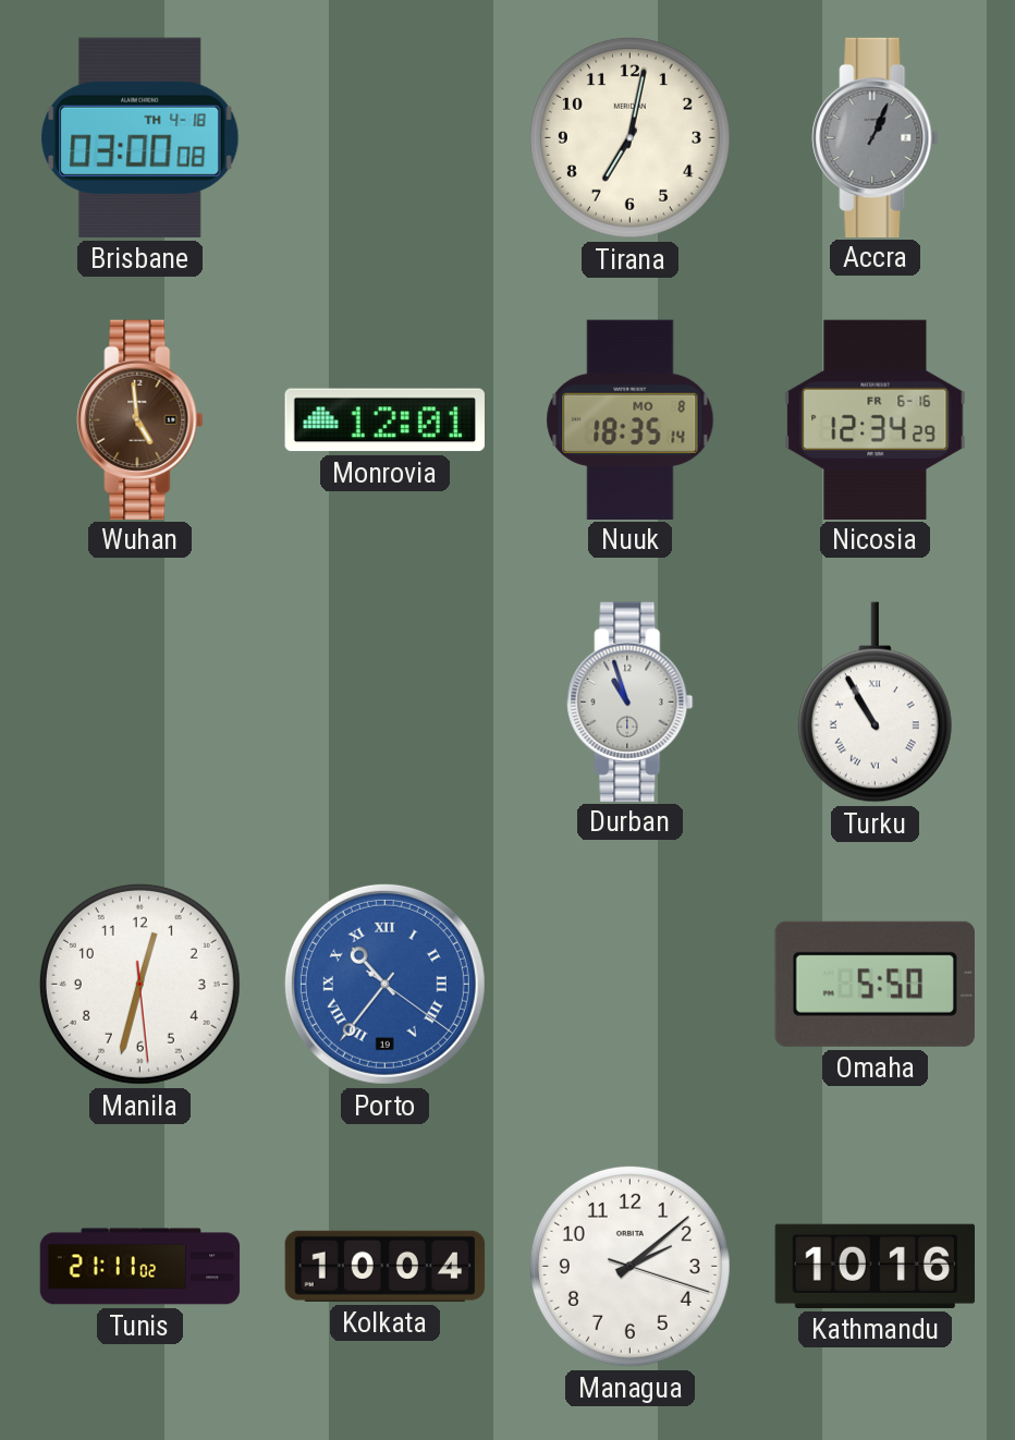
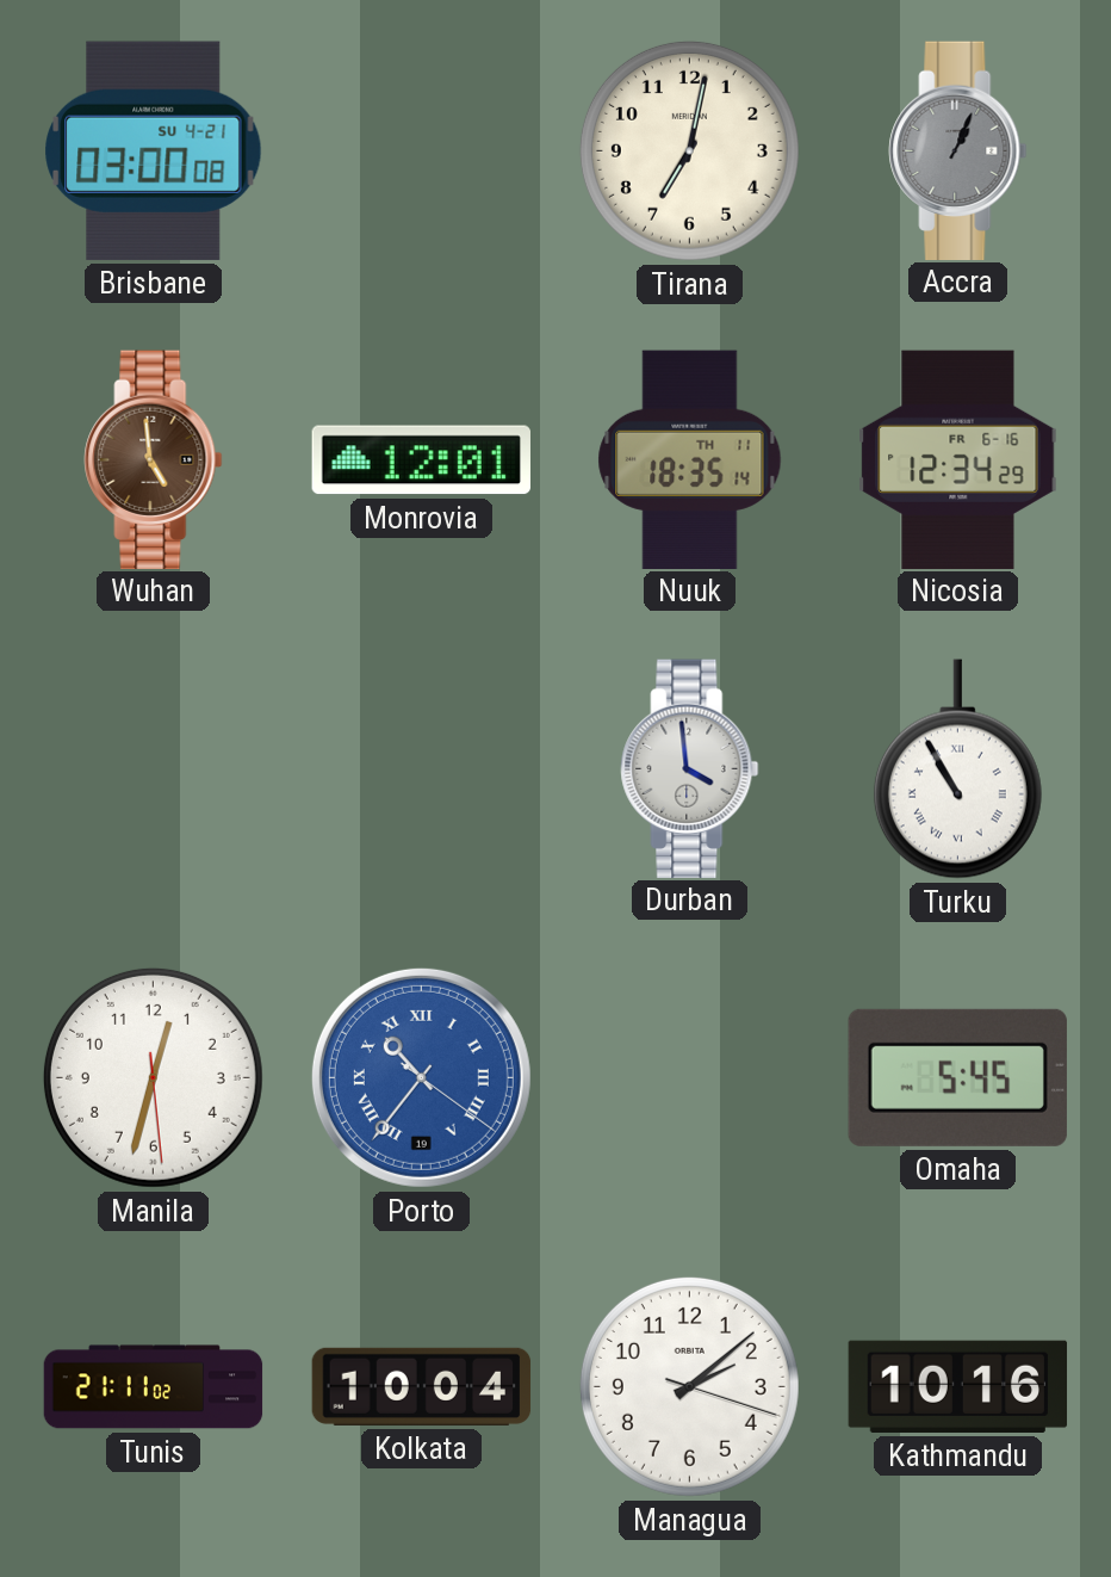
Brisbane date: TH 4-18 -> SU 4-21 (154, 150)
Nuuk date: MO 8 -> TH 11 (690, 459)
Durban: 10:57 -> 3:59 (690, 768)
Omaha: 5:50 -> 5:45 (957, 1077)
